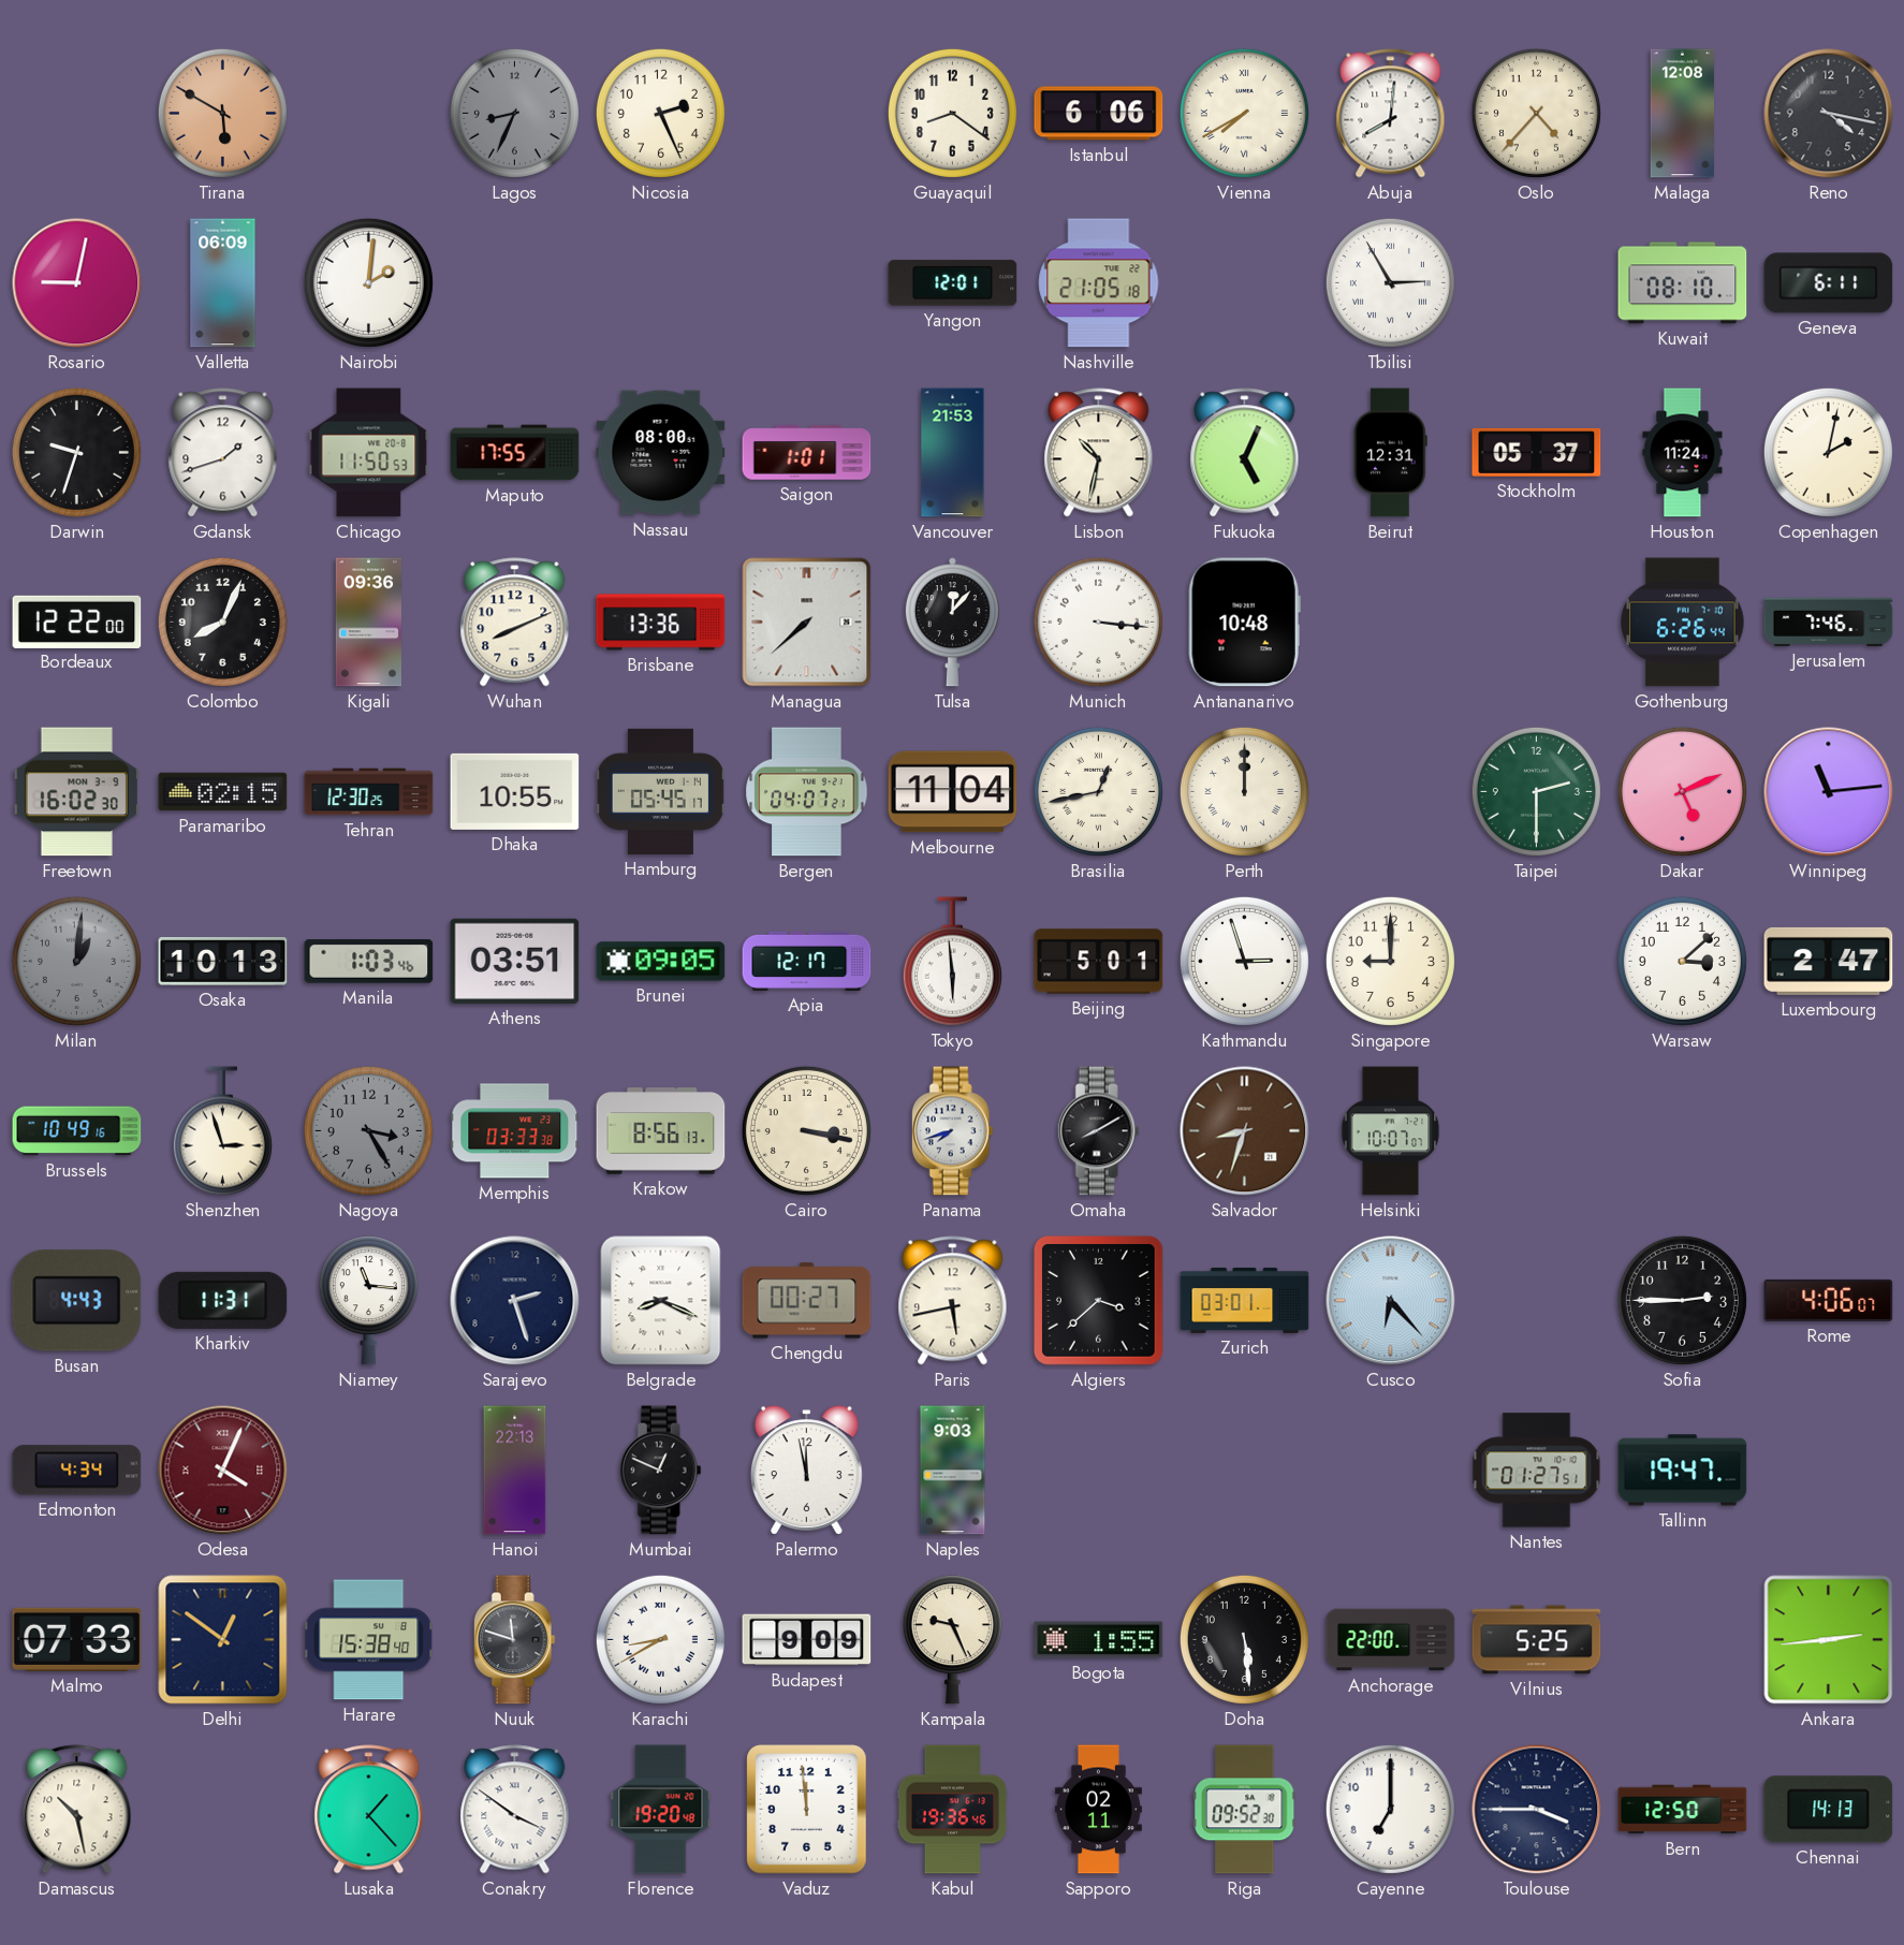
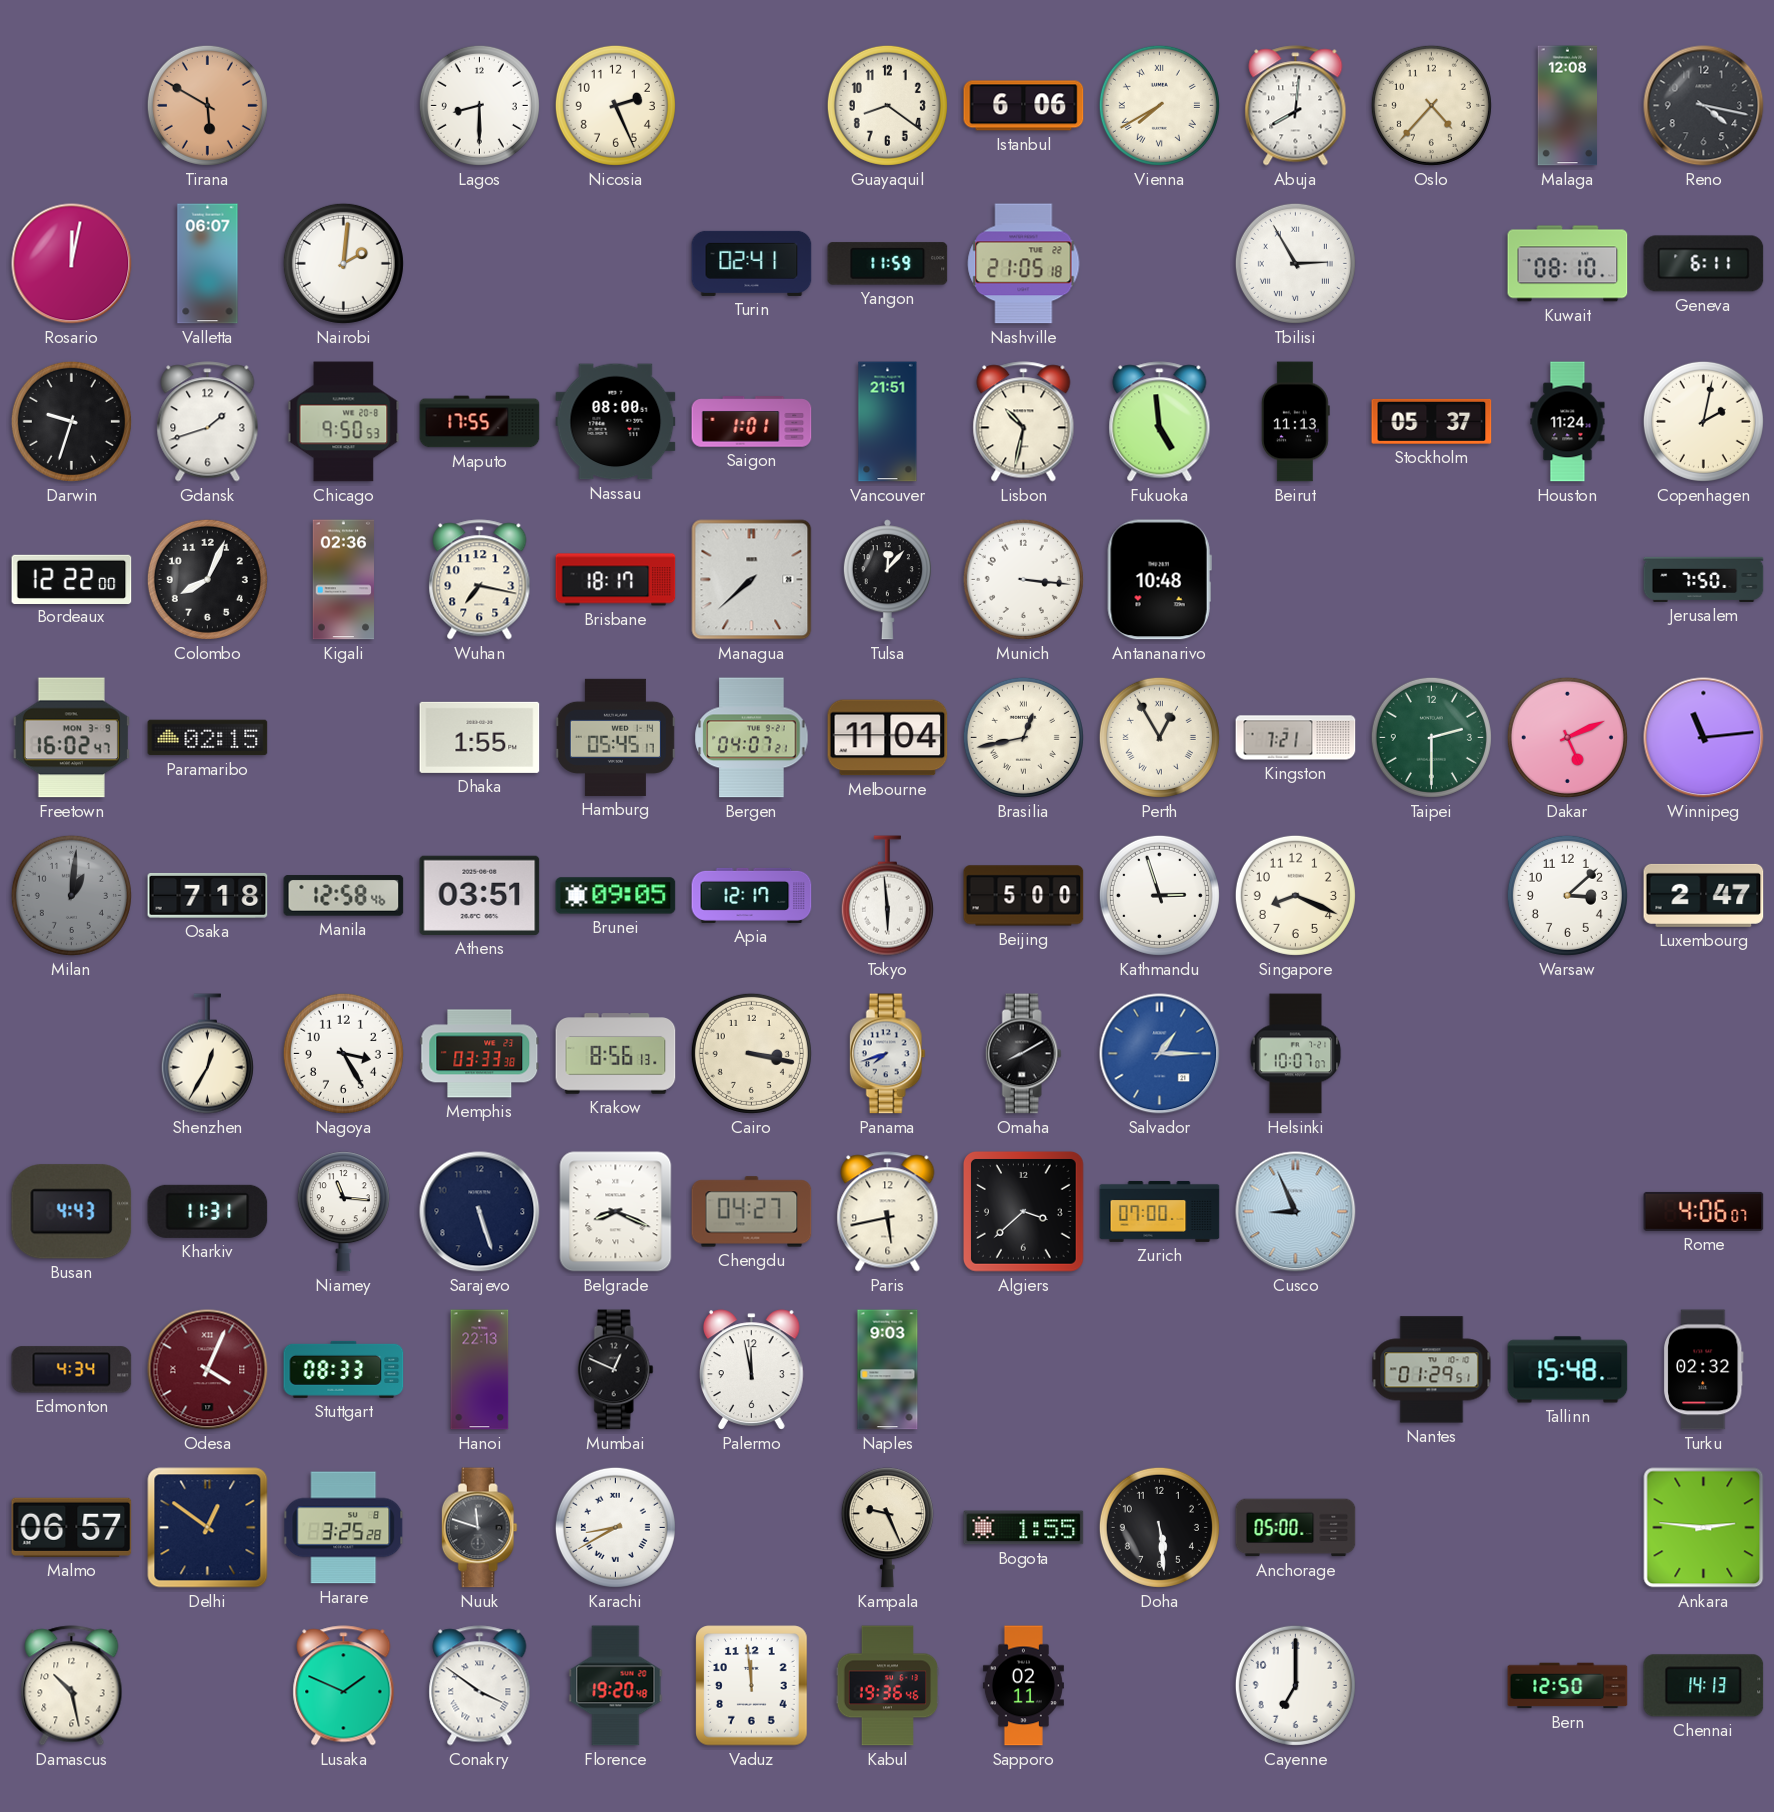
Lagos: 8:34 -> 8:30 (479, 105)
Lagos dial: grey -> white (479, 105)
Rosario: 9:02 -> 12:02 (72, 264)
Valletta: 06:09 -> 06:07 (208, 264)
Turin: none -> 02:41 (752, 263)
Yangon: 12:01 -> 11:59 (888, 264)
Chicago: 11:50 -> 9:50 (344, 422)
Vancouver: 21:53 -> 21:51 (888, 422)
Fukuoka: 5:04 -> 4:59 (1160, 422)
Beirut: 12:31 -> 11:13 (1295, 422)
Kigali: 09:36 -> 02:36 (344, 580)
Wuhan: 8:11 -> 7:17 (480, 580)
Brisbane: 13:36 -> 18:17 (616, 580)
Gothenburg: 6:26 -> none (1683, 623)
Jerusalem: 7:46 -> 7:50 (1704, 579)
Freetown: 16:02:30 -> 16:02:47 (71, 738)
Tehran: 12:30 -> none (369, 792)
Dhaka: 10:55 -> 1:55 (480, 737)
Perth: 12:00 -> 12:55 (1159, 737)
Kingston: none -> 7:21 (1296, 738)
Osaka: 10:13 -> 7:18 (208, 896)
Manila: 1:03 -> 12:58 (344, 896)
Beijing: 5:01 -> 5:00 (1024, 896)
Singapore: 9:00 -> 8:19 (1295, 895)
Brussels: 10:49 -> none (77, 1131)
Shenzhen: 2:57 -> 12:35 (207, 1054)
Nagoya dial: grey -> white (343, 1053)
Salvador: 8:33 -> 1:15 (1160, 1054)
Salvador dial: brown -> blue (1160, 1054)
Sarajevo: 2:27 -> 5:27 (480, 1212)
Chengdu: 00:27 -> 04:27 (752, 1212)
Zurich: 03:01 -> 07:00 (1160, 1211)
Cusco: 6:23 -> 8:56 (1296, 1212)
Sofia: 2:45 -> none (1682, 1300)
Stuttgart: none -> 08:33 (344, 1369)
Nantes: 01:27 -> 01:29 (1432, 1370)
Tallinn: 19:47 -> 15:48 (1568, 1370)
Turku: none -> 02:32 (1704, 1370)
Malmo: 07:33 -> 06:57 (72, 1527)
Harare: 15:38 -> 3:25 (344, 1528)
Budapest: 9:09 -> none (807, 1640)
Anchorage: 22:00 -> 05:00 (1296, 1528)
Vilnius: 5:25 -> none (1537, 1640)
Ankara: 2:44 -> 2:46 (1704, 1528)
Lusaka: 1:23 -> 1:49 (344, 1686)
Riga: 09:52 -> none (1244, 1810)
Toulouse: 3:45 -> none (1537, 1810)
